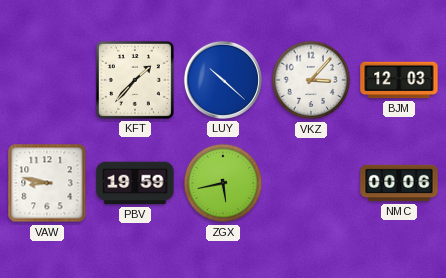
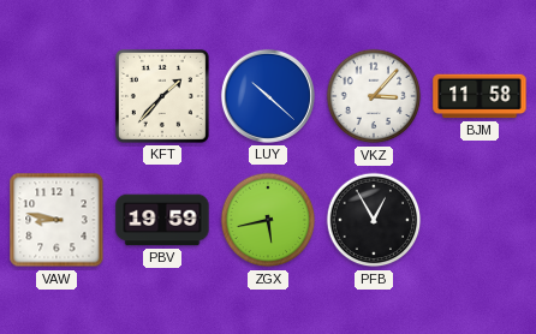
BJM: 12:03 -> 11:58 (480, 96)
PFB: none -> 12:55 (374, 220)
NMC: 00:06 -> none (399, 183)
